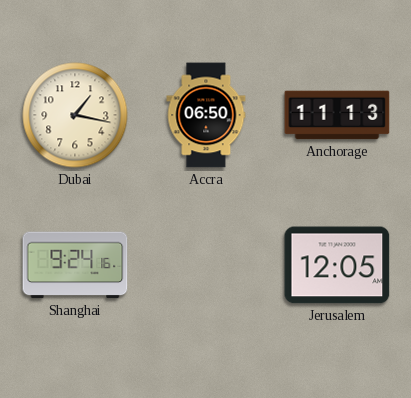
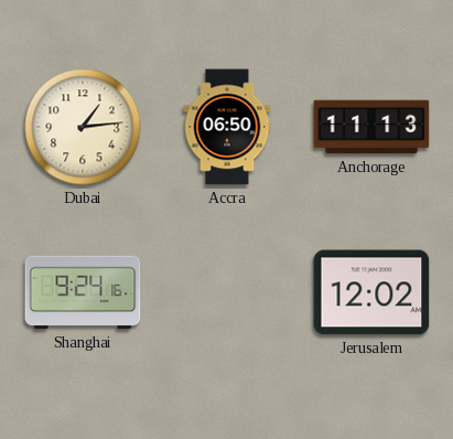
Dubai: 1:17 -> 1:14 (83, 127)
Jerusalem: 12:05 -> 12:02 (371, 292)
